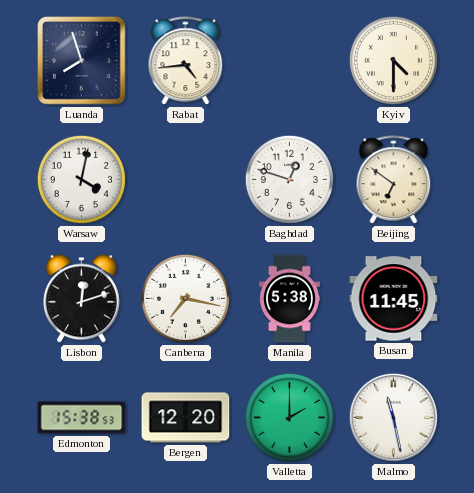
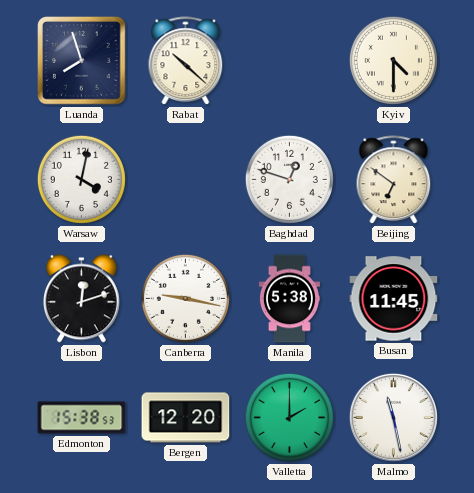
Rabat: 4:44 -> 10:22 (186, 61)
Canberra: 7:17 -> 9:17 (185, 298)
